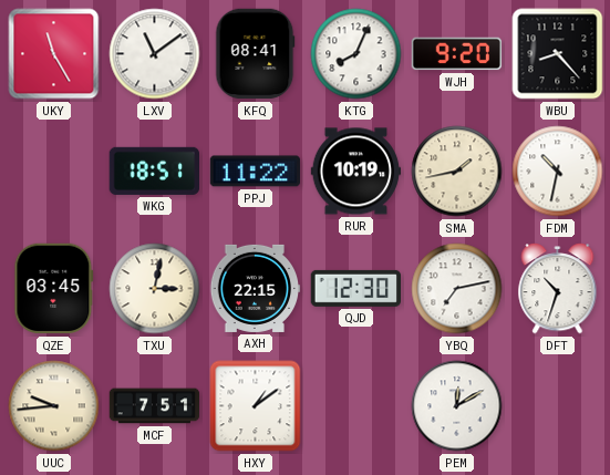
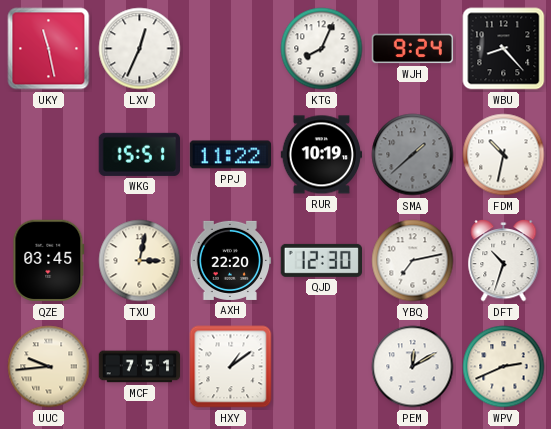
UKY: 11:25 -> 11:28 (49, 49)
LXV: 11:09 -> 12:34 (140, 49)
KFQ: 08:41 -> none (256, 54)
WJH: 9:20 -> 9:24 (413, 49)
WKG: 18:51 -> 15:51 (139, 154)
SMA: 1:43 -> 1:38 (413, 155)
SMA dial: cream -> grey (413, 155)
AXH: 22:15 -> 22:20 (230, 260)
WPV: none -> 2:41 (504, 367)
